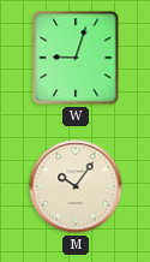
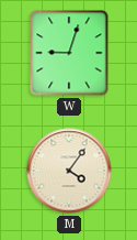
M: 10:06 -> 4:06 (69, 171)
